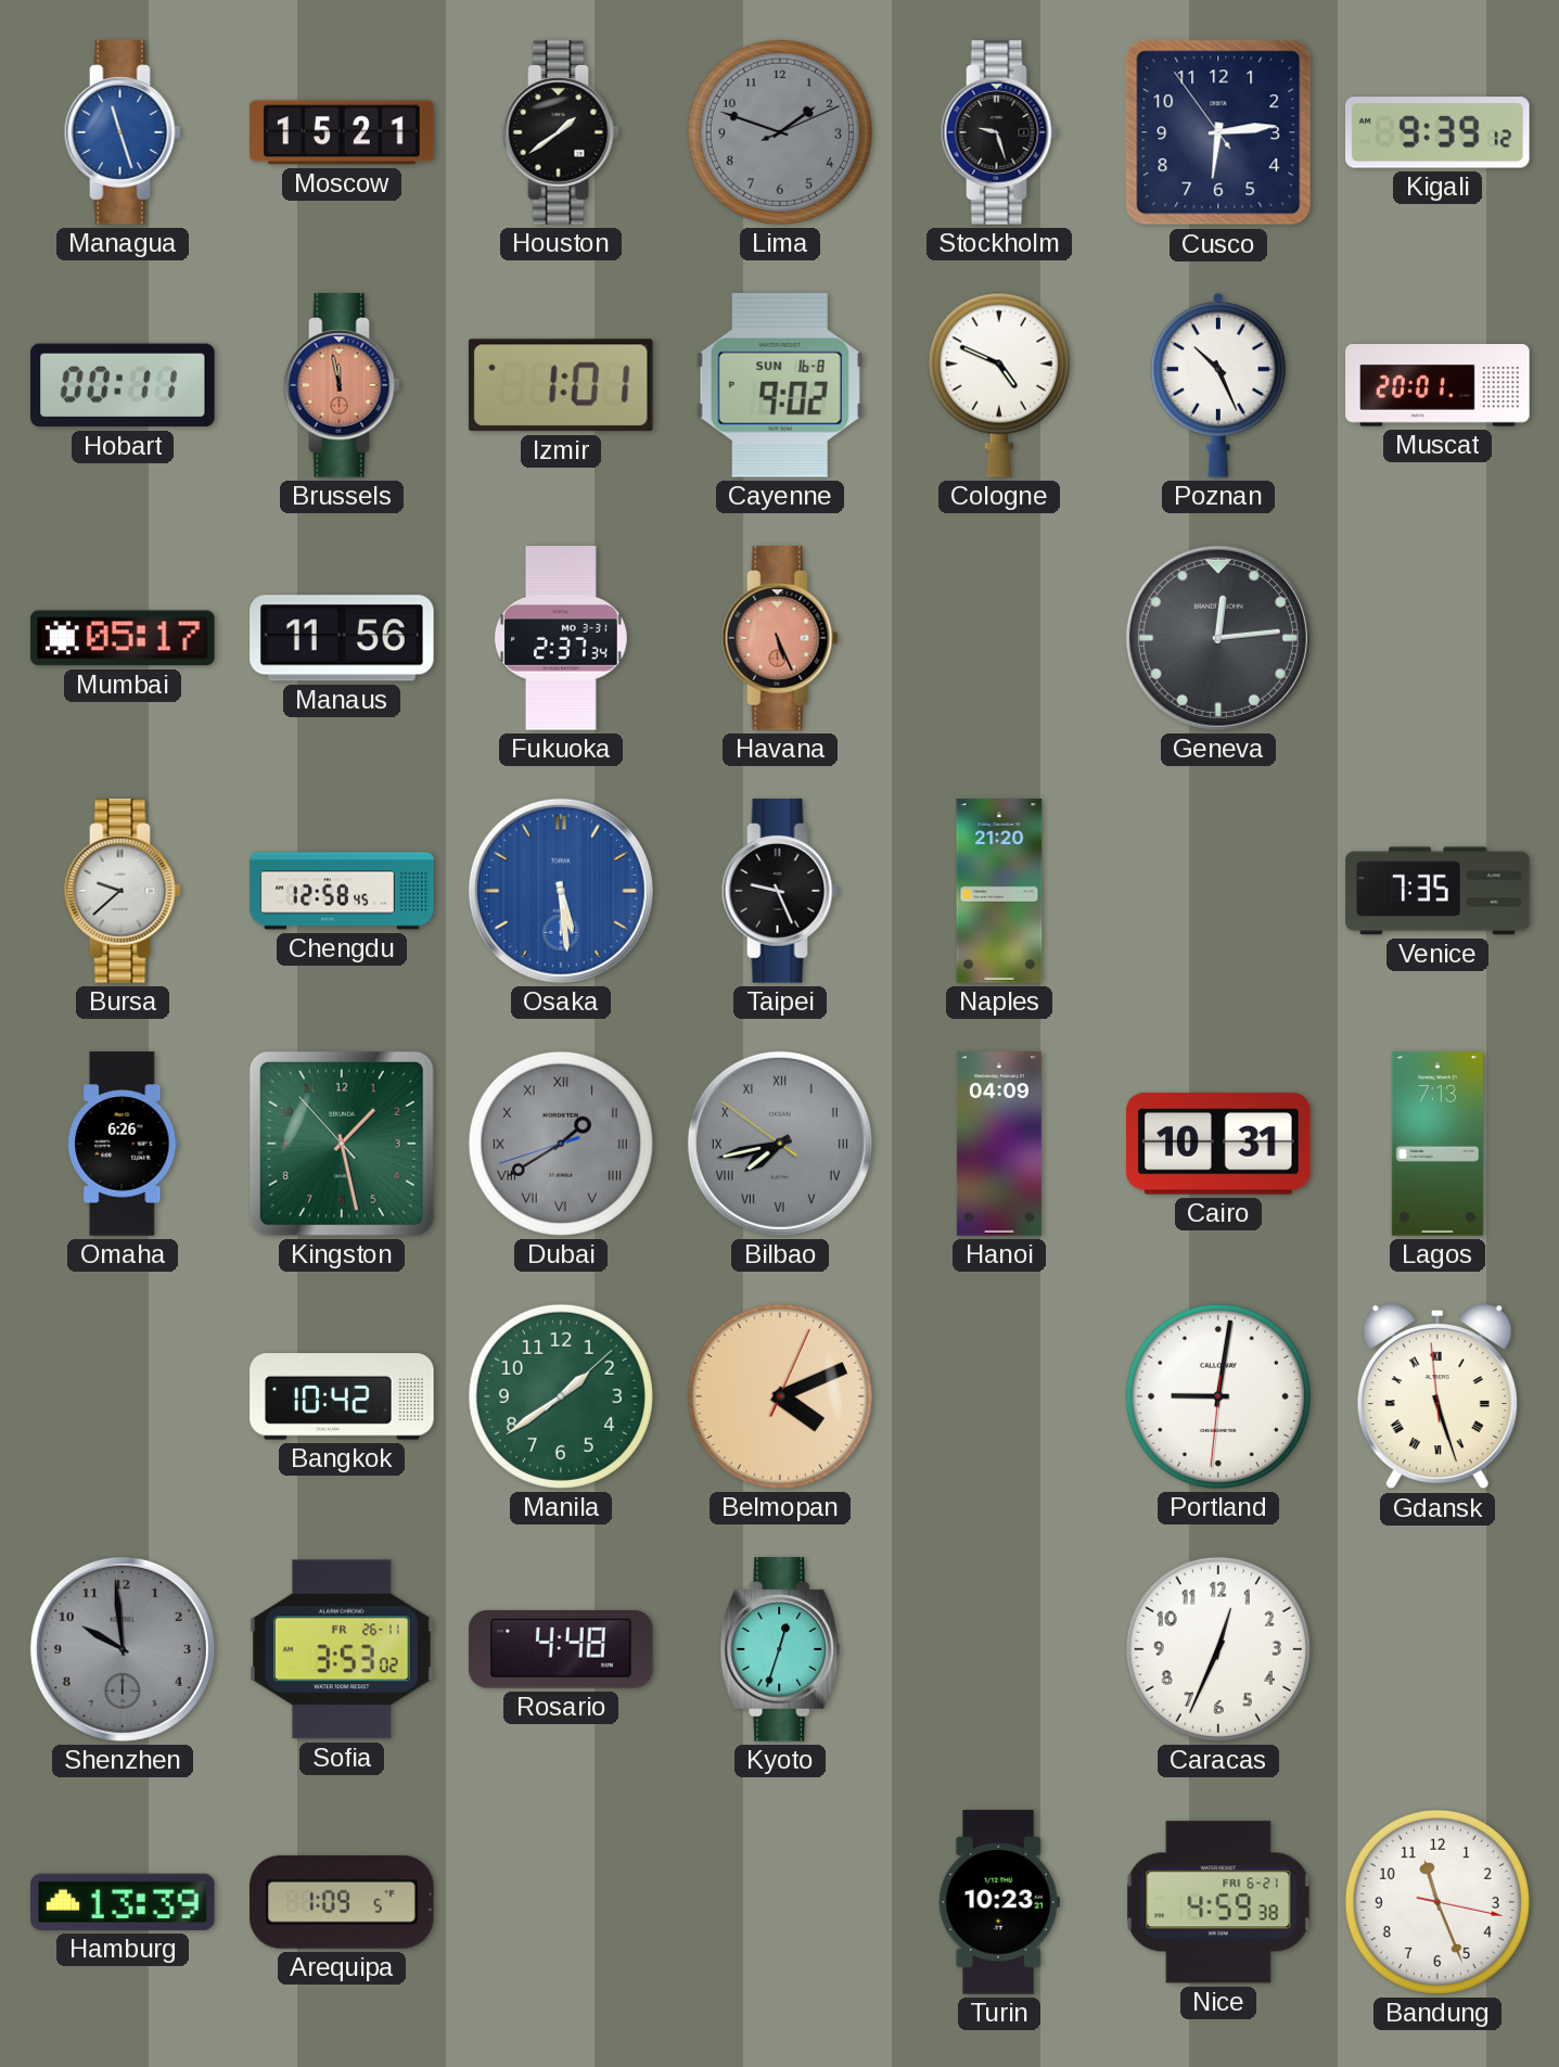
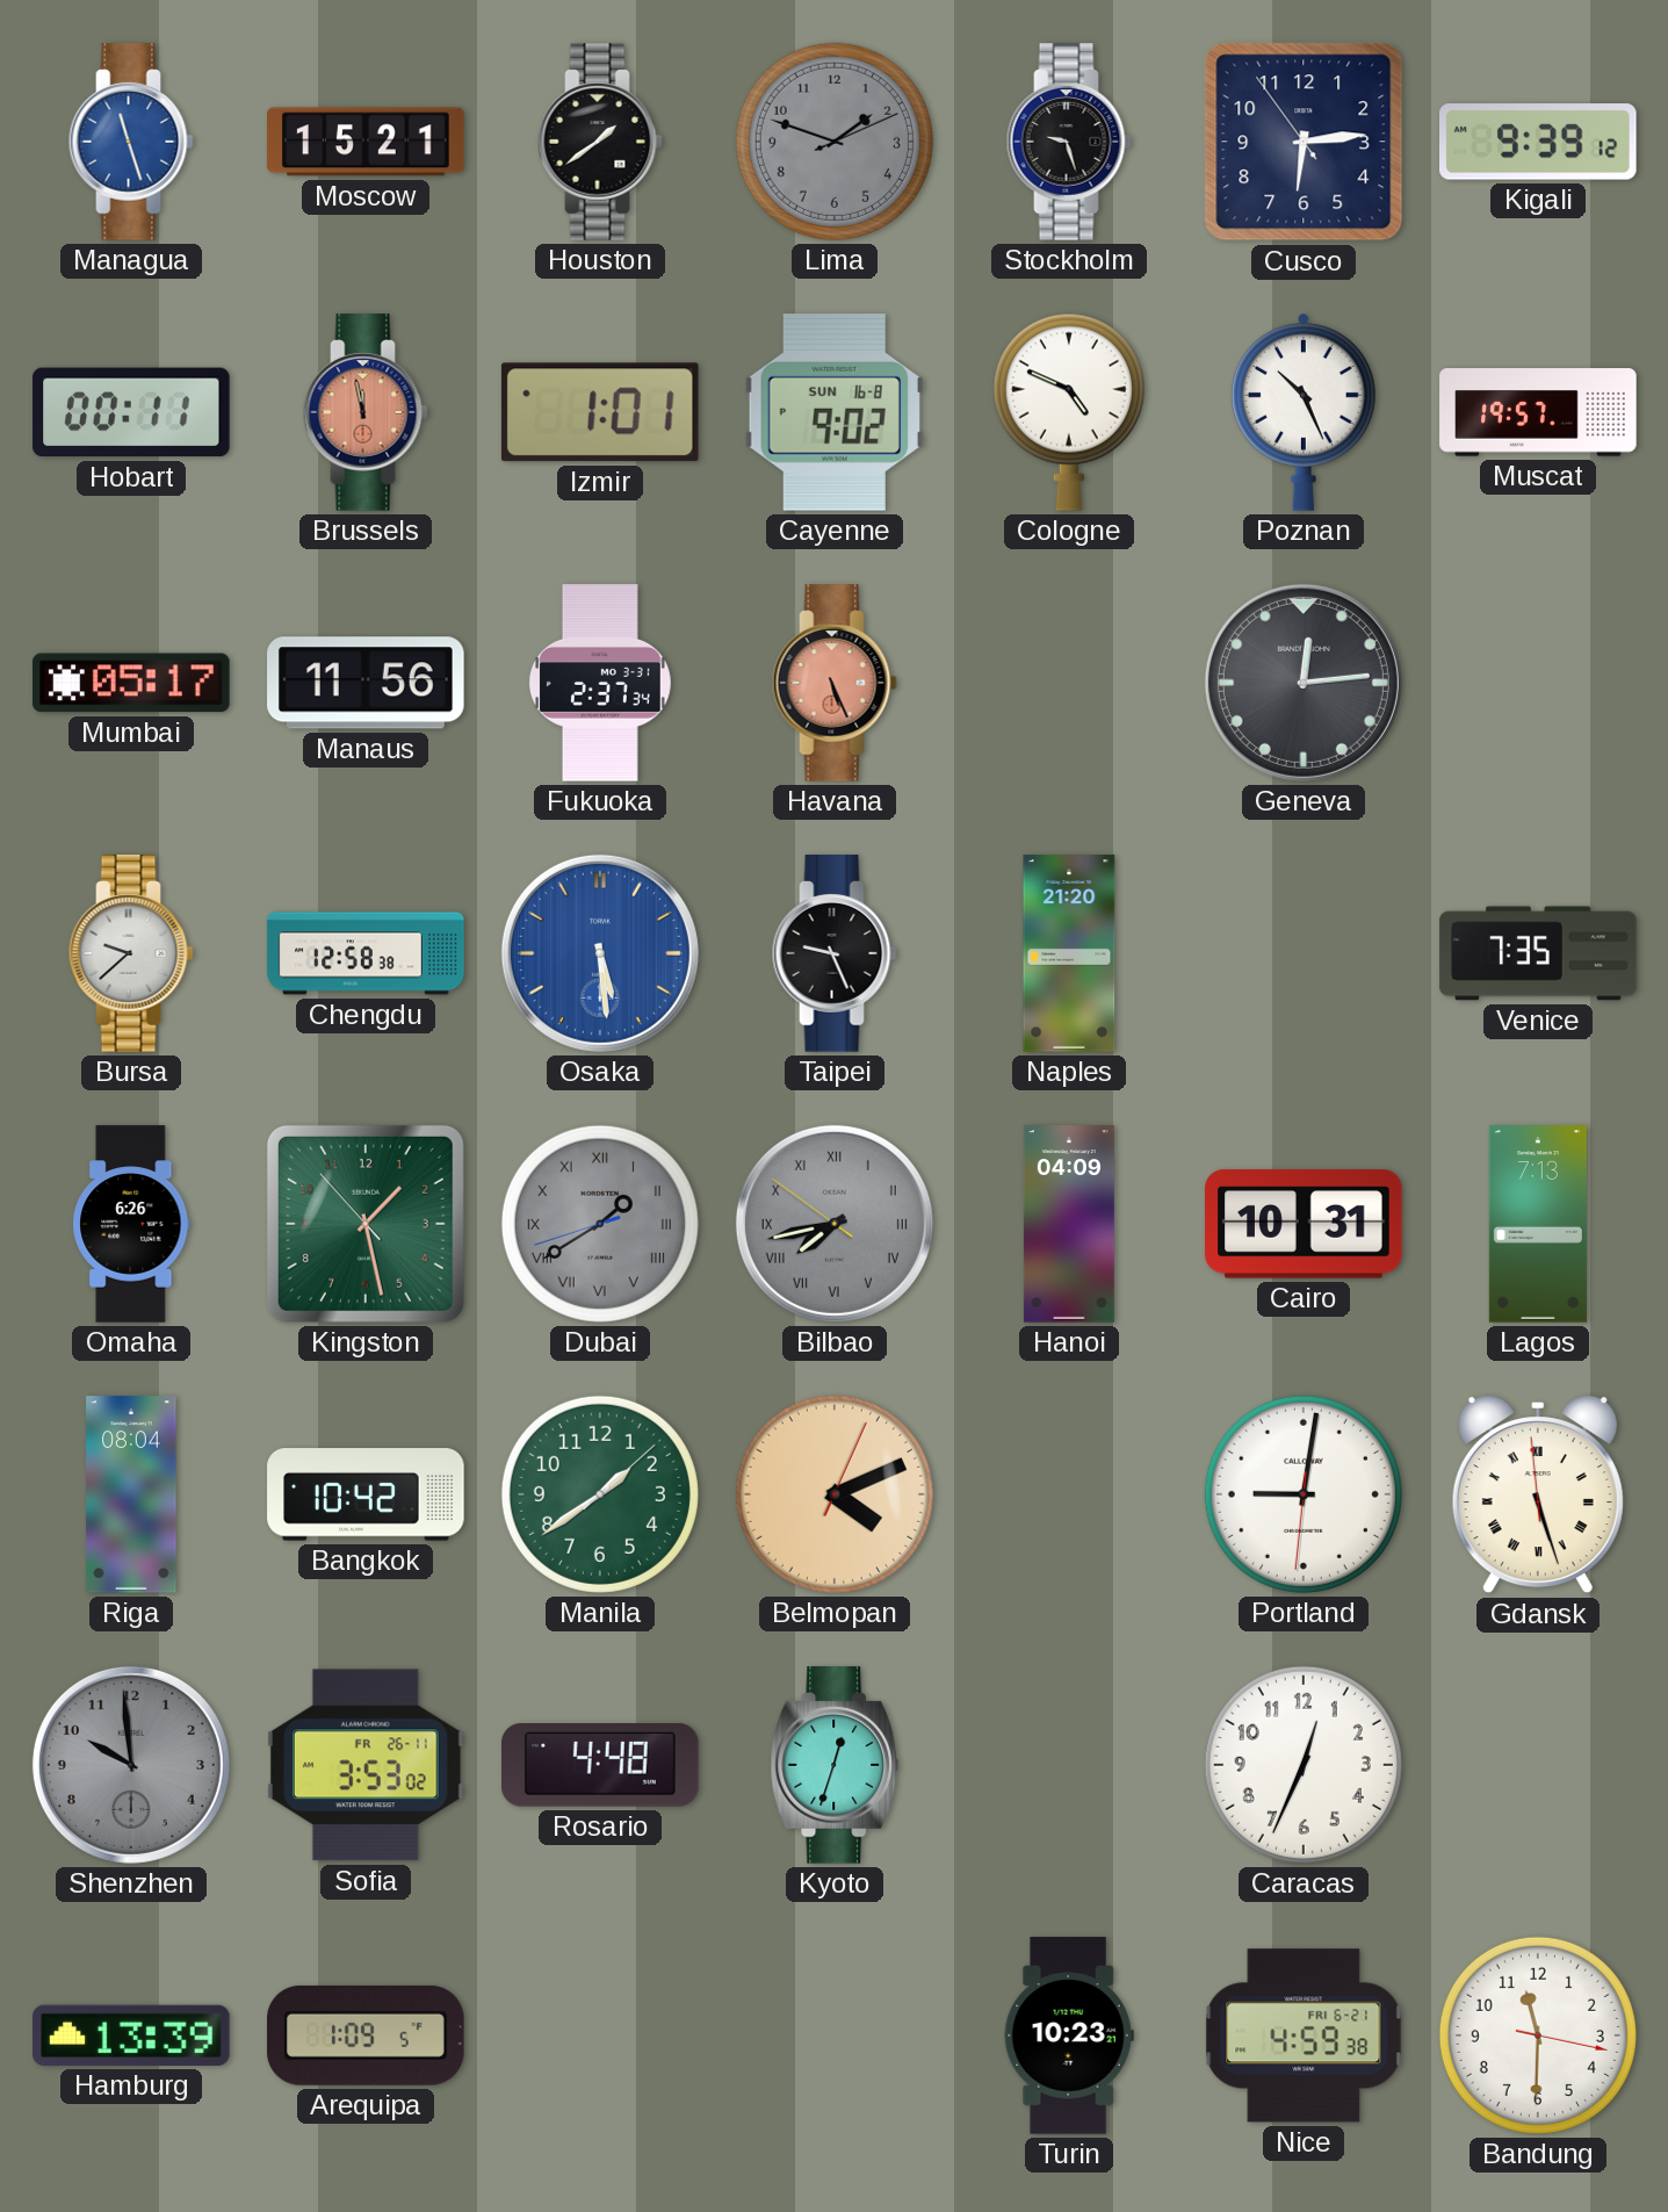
Muscat: 20:01 -> 19:57 (1538, 412)
Chengdu: 12:58:45 -> 12:58:38 (366, 953)
Riga: none -> 08:04 (131, 1494)
Bandung: 11:26 -> 11:30 (1538, 2036)
